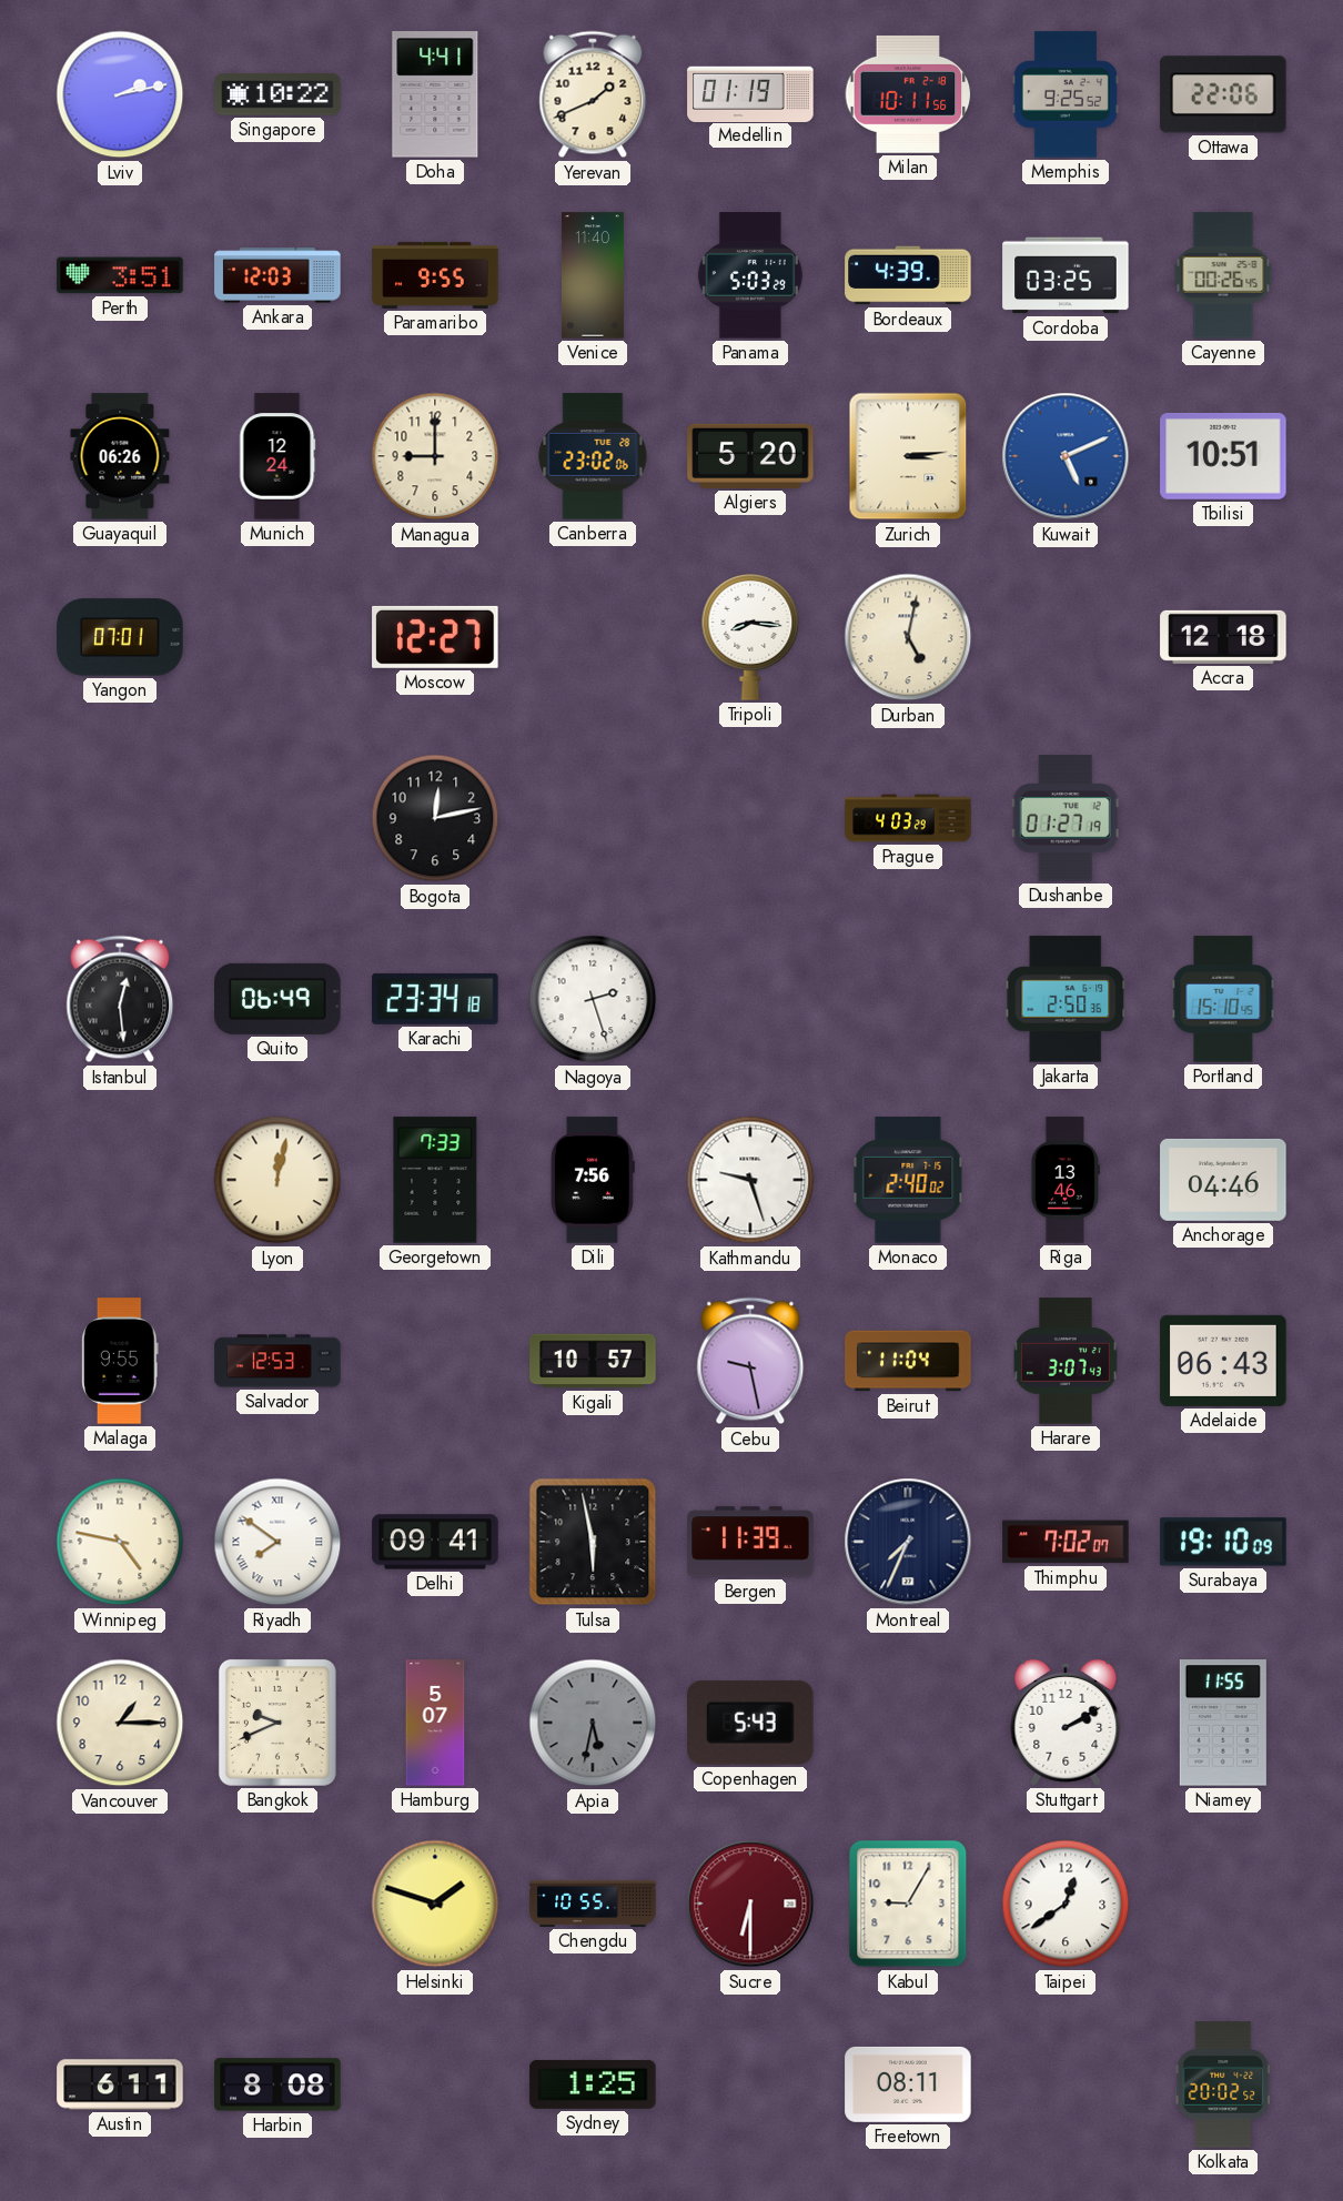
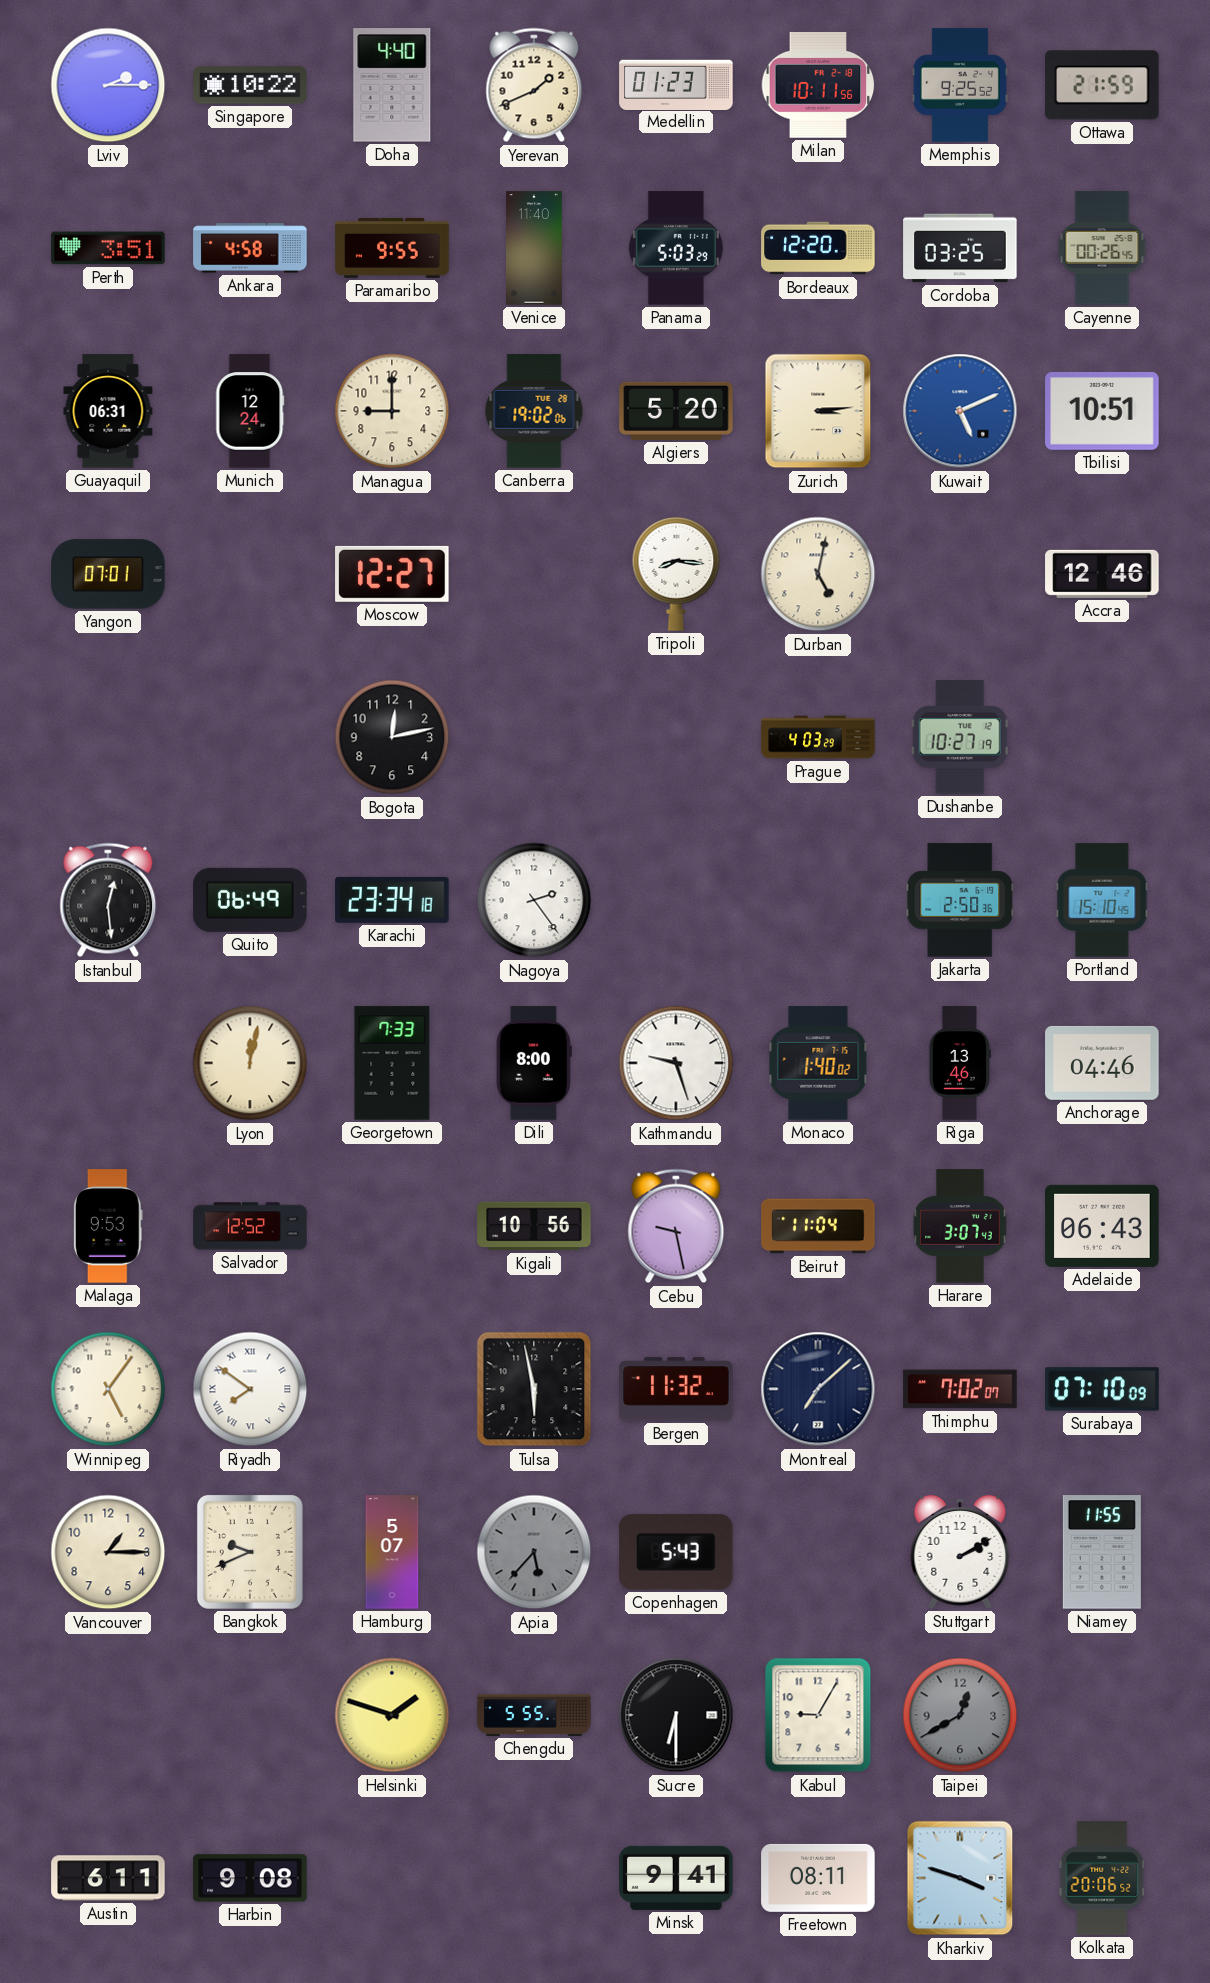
Lviv: 2:13 -> 2:15 (108, 85)
Doha: 4:41 -> 4:40 (392, 85)
Medellin: 01:19 -> 01:23 (676, 84)
Ottawa: 22:06 -> 21:59 (1102, 85)
Ankara: 12:03 -> 4:58 (250, 248)
Bordeaux: 4:39 -> 12:20 (818, 248)
Guayaquil: 06:26 -> 06:31 (108, 411)
Canberra: 23:02 -> 19:02 (534, 411)
Accra: 12:18 -> 12:46 (1102, 574)
Dushanbe: 01:27 -> 10:27 (960, 737)
Nagoya: 2:27 -> 2:24 (534, 900)
Dili: 7:56 -> 8:00 (534, 1063)
Monaco: 2:40 -> 1:40 (818, 1063)
Malaga: 9:55 -> 9:53 (109, 1226)
Salvador: 12:53 -> 12:52 (250, 1226)
Kigali: 10:57 -> 10:56 (534, 1226)
Winnipeg: 4:47 -> 5:06 (108, 1389)
Delhi: 09:41 -> none (435, 1542)
Bergen: 11:39 -> 11:32 (676, 1389)
Montreal: 7:34 -> 7:08 (818, 1389)
Surabaya: 19:10 -> 07:10 (1102, 1389)
Apia: 5:32 -> 5:37 (534, 1552)
Chengdu: 10:55 -> 5:55 (534, 1715)
Sucre dial: burgundy -> black (676, 1715)
Taipei: 12:39 -> 12:40 (960, 1715)
Taipei dial: white -> grey (960, 1715)
Harbin: 8:08 -> 9:08 (250, 1878)
Sydney: 1:25 -> none (593, 2084)
Minsk: none -> 9:41 (676, 1878)
Kharkiv: none -> 3:48 (960, 1878)
Kolkata: 20:02 -> 20:06 (1102, 1878)
